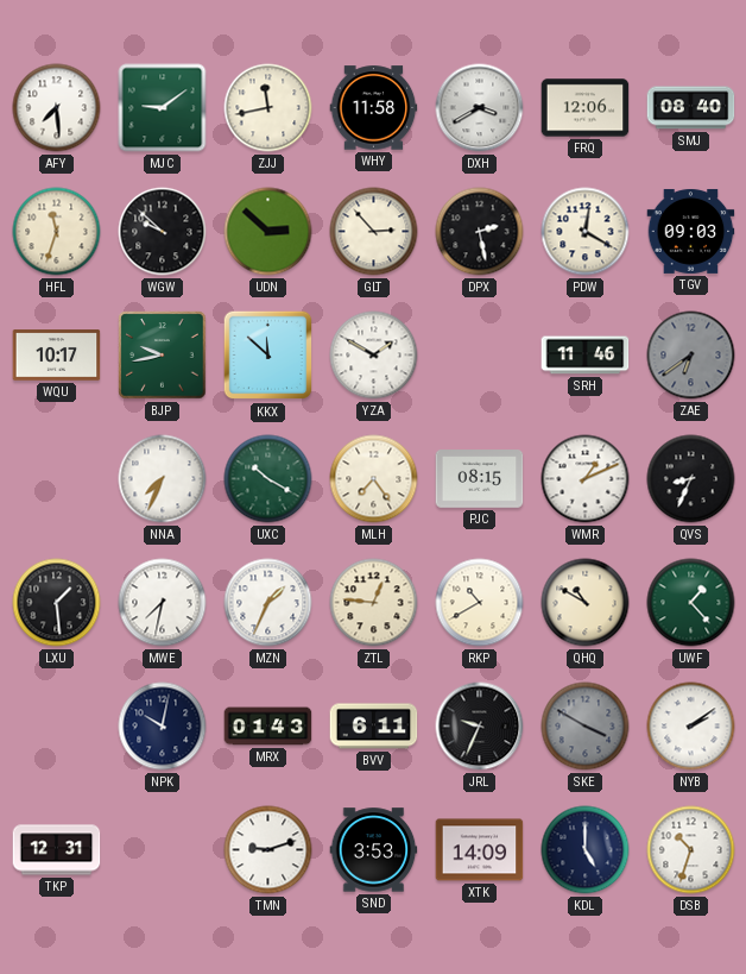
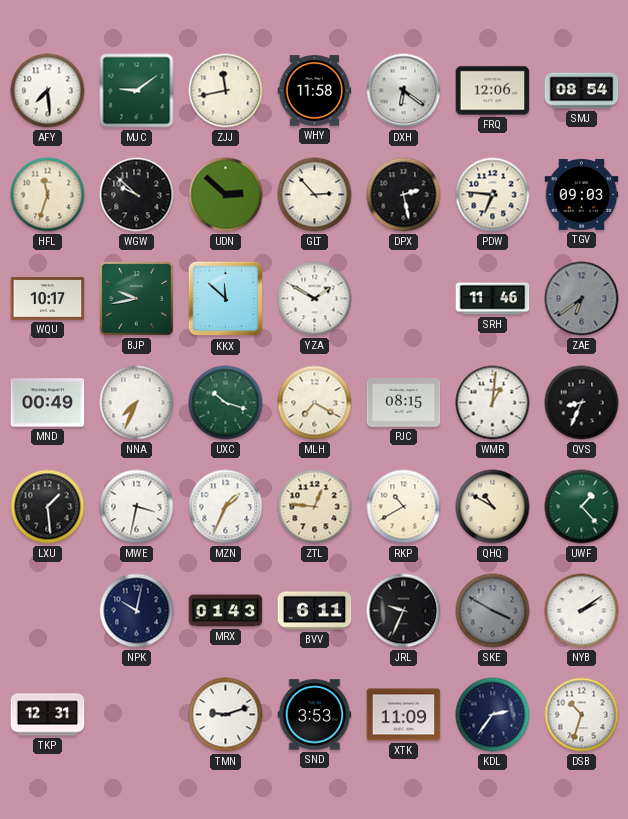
DXH: 3:40 -> 6:21 (404, 91)
SMJ: 08:40 -> 08:54 (582, 91)
PDW: 12:20 -> 6:46 (493, 195)
MND: none -> 00:49 (48, 403)
UXC: 10:20 -> 10:18 (226, 403)
MLH: 7:24 -> 7:20 (315, 403)
WMR: 1:11 -> 1:01 (493, 403)
MWE: 7:32 -> 3:32 (137, 507)
XTK: 14:09 -> 11:09 (404, 715)
KDL: 5:00 -> 2:36 (493, 715)
